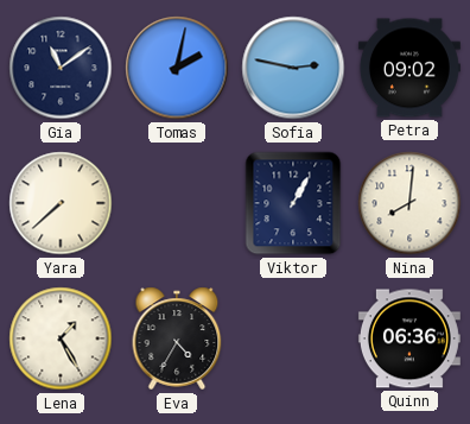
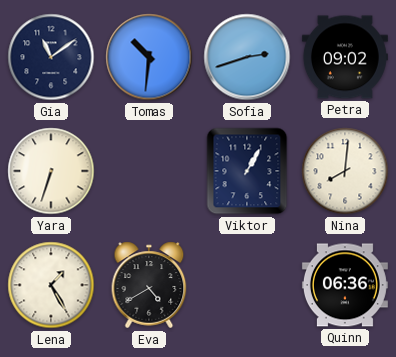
Tomas: 2:02 -> 10:31 (149, 57)
Sofia: 2:47 -> 2:42 (247, 57)
Yara: 7:38 -> 6:33 (51, 171)
Eva: 4:35 -> 4:40 (149, 285)
